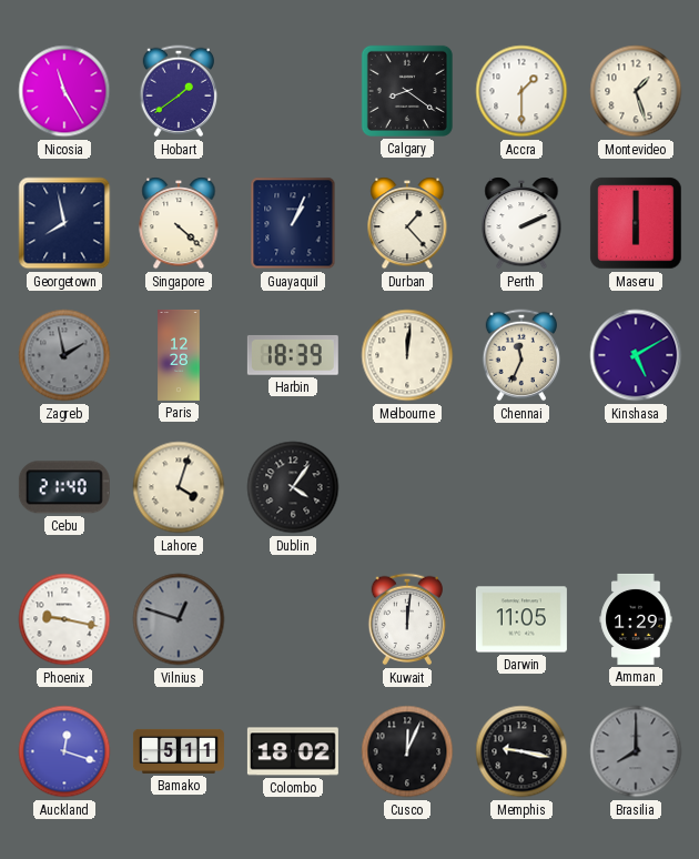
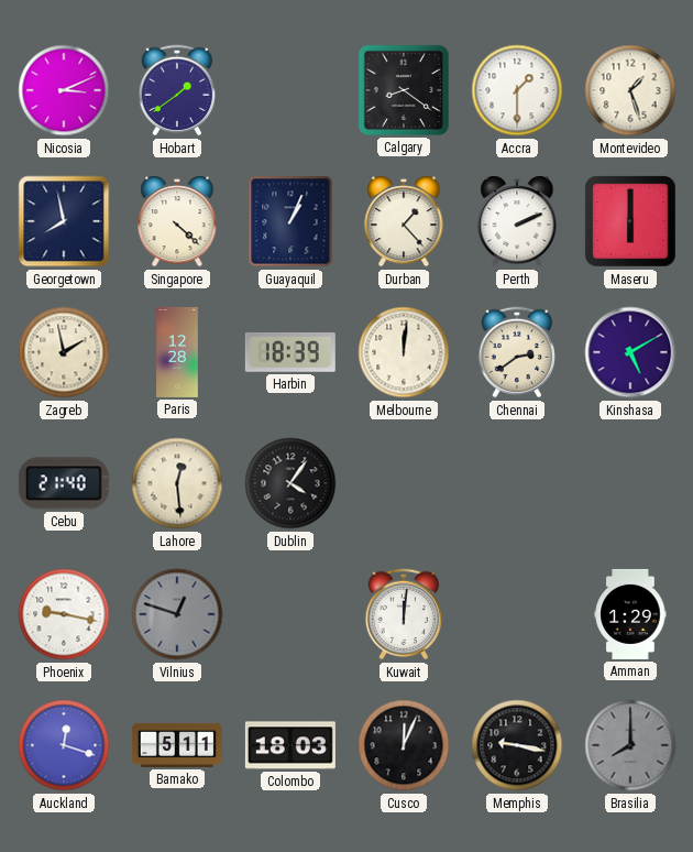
Nicosia: 11:25 -> 3:11 (64, 90)
Zagreb dial: grey -> cream (64, 352)
Chennai: 11:34 -> 2:39 (517, 352)
Lahore: 4:03 -> 12:29 (177, 483)
Darwin: 11:05 -> none (521, 619)
Colombo: 18:02 -> 18:03 (290, 745)
